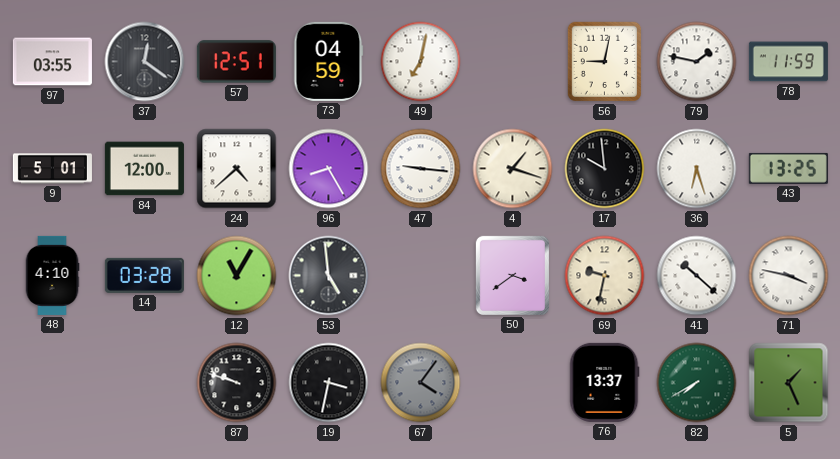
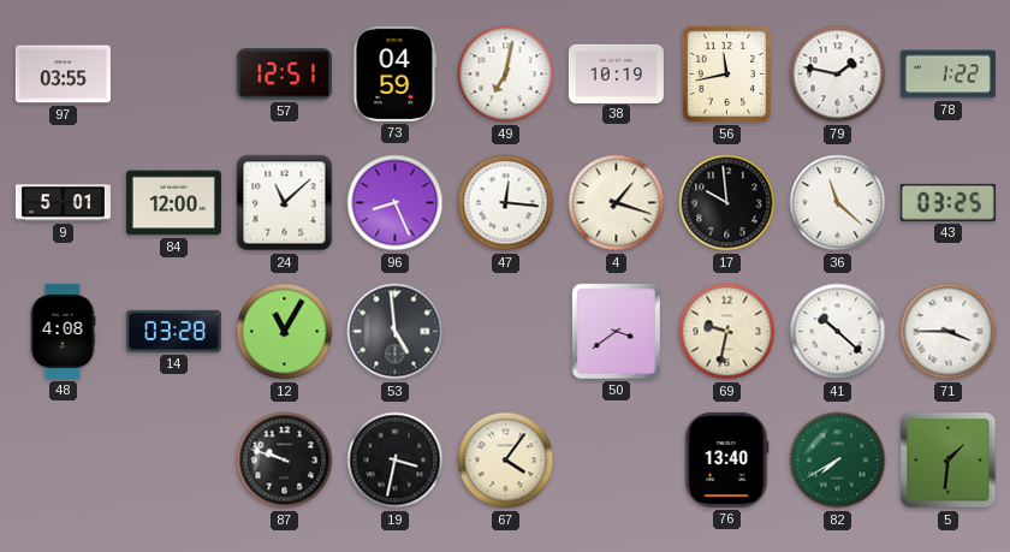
37: 12:21 -> none (145, 62)
38: none -> 10:19 (616, 73)
56: 9:02 -> 11:43 (727, 75)
78: 11:59 -> 1:22 (947, 75)
24: 4:38 -> 11:08 (285, 203)
96: 8:25 -> 8:26 (396, 203)
47: 9:16 -> 12:16 (506, 203)
36: 6:27 -> 11:22 (838, 203)
43: 13:25 -> 03:25 (947, 202)
48: 4:10 -> 4:08 (63, 331)
71: 3:47 -> 3:45 (949, 332)
67 dial: grey -> cream (506, 461)
76: 13:37 -> 13:40 (727, 459)
5: 1:26 -> 1:31 (949, 461)
